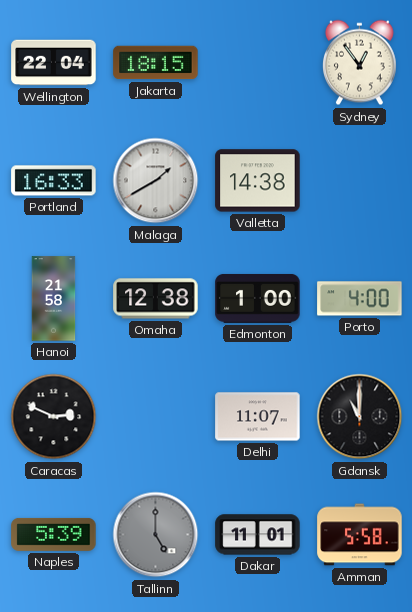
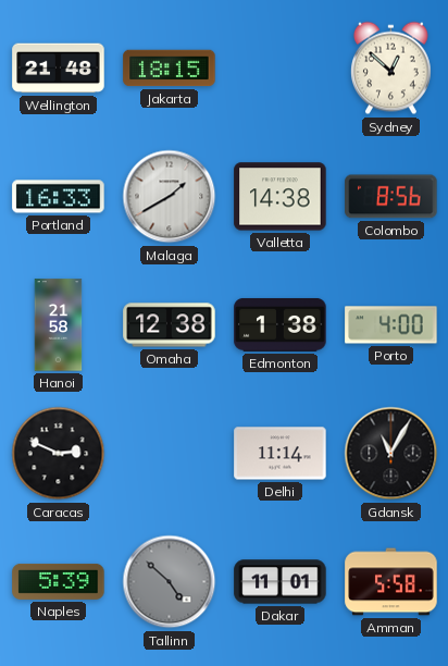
Wellington: 22:04 -> 21:48 (59, 69)
Sydney: 12:54 -> 12:52 (390, 69)
Colombo: none -> 8:56 (391, 197)
Edmonton: 1:00 -> 1:38 (281, 324)
Delhi: 11:07 -> 11:14 (281, 454)
Gdansk: 11:00 -> 11:05 (391, 454)
Tallinn: 5:00 -> 4:52 (170, 582)
